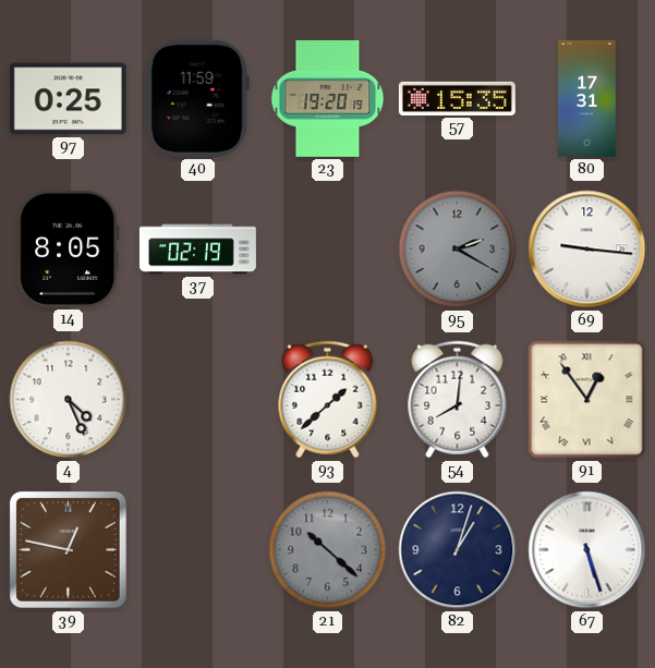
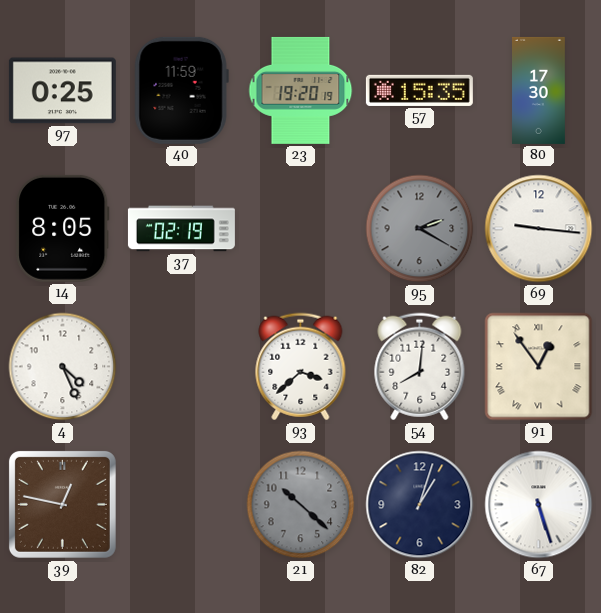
80: 17:31 -> 17:30 (539, 90)
93: 1:38 -> 3:38 (301, 367)
